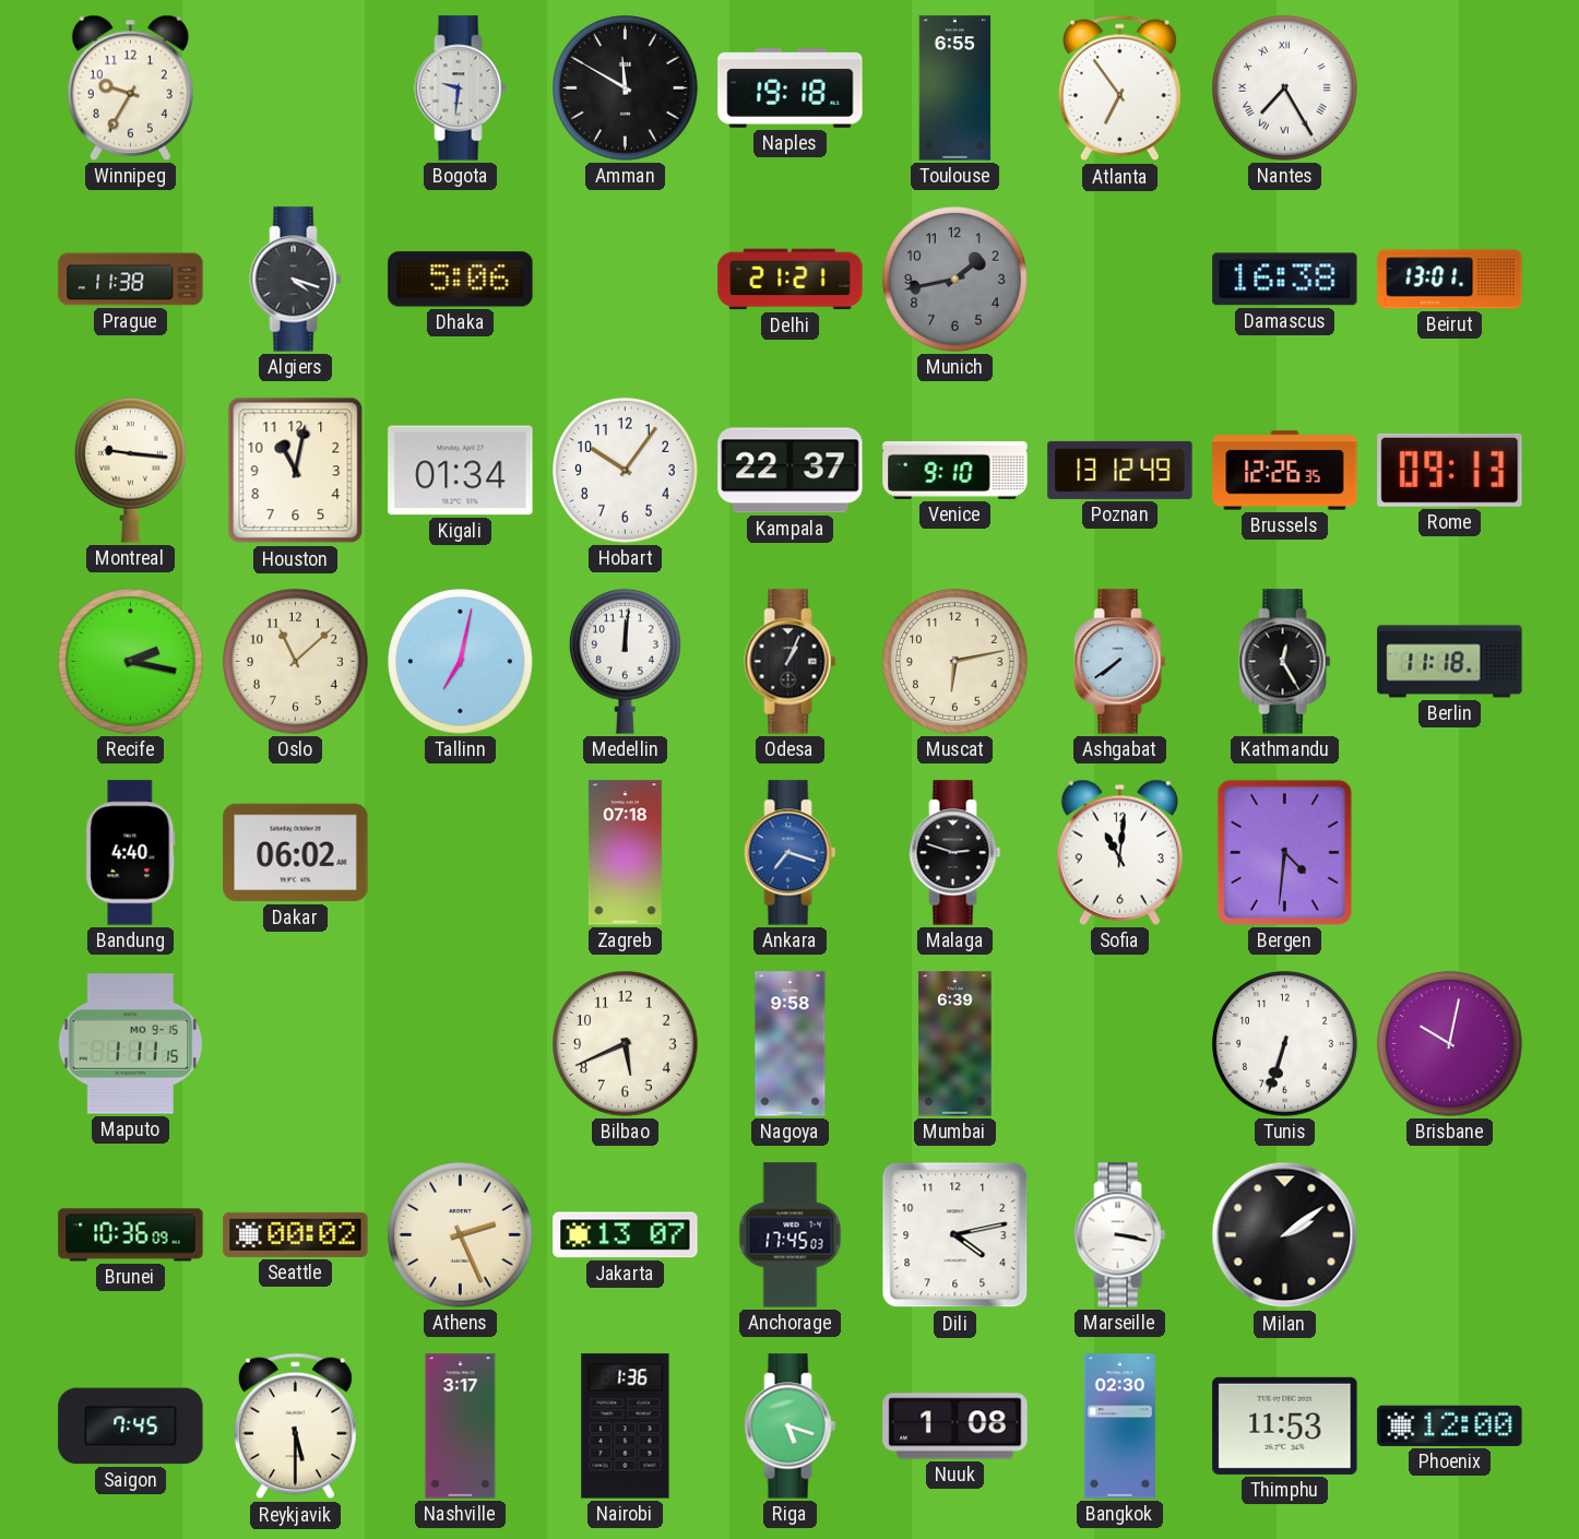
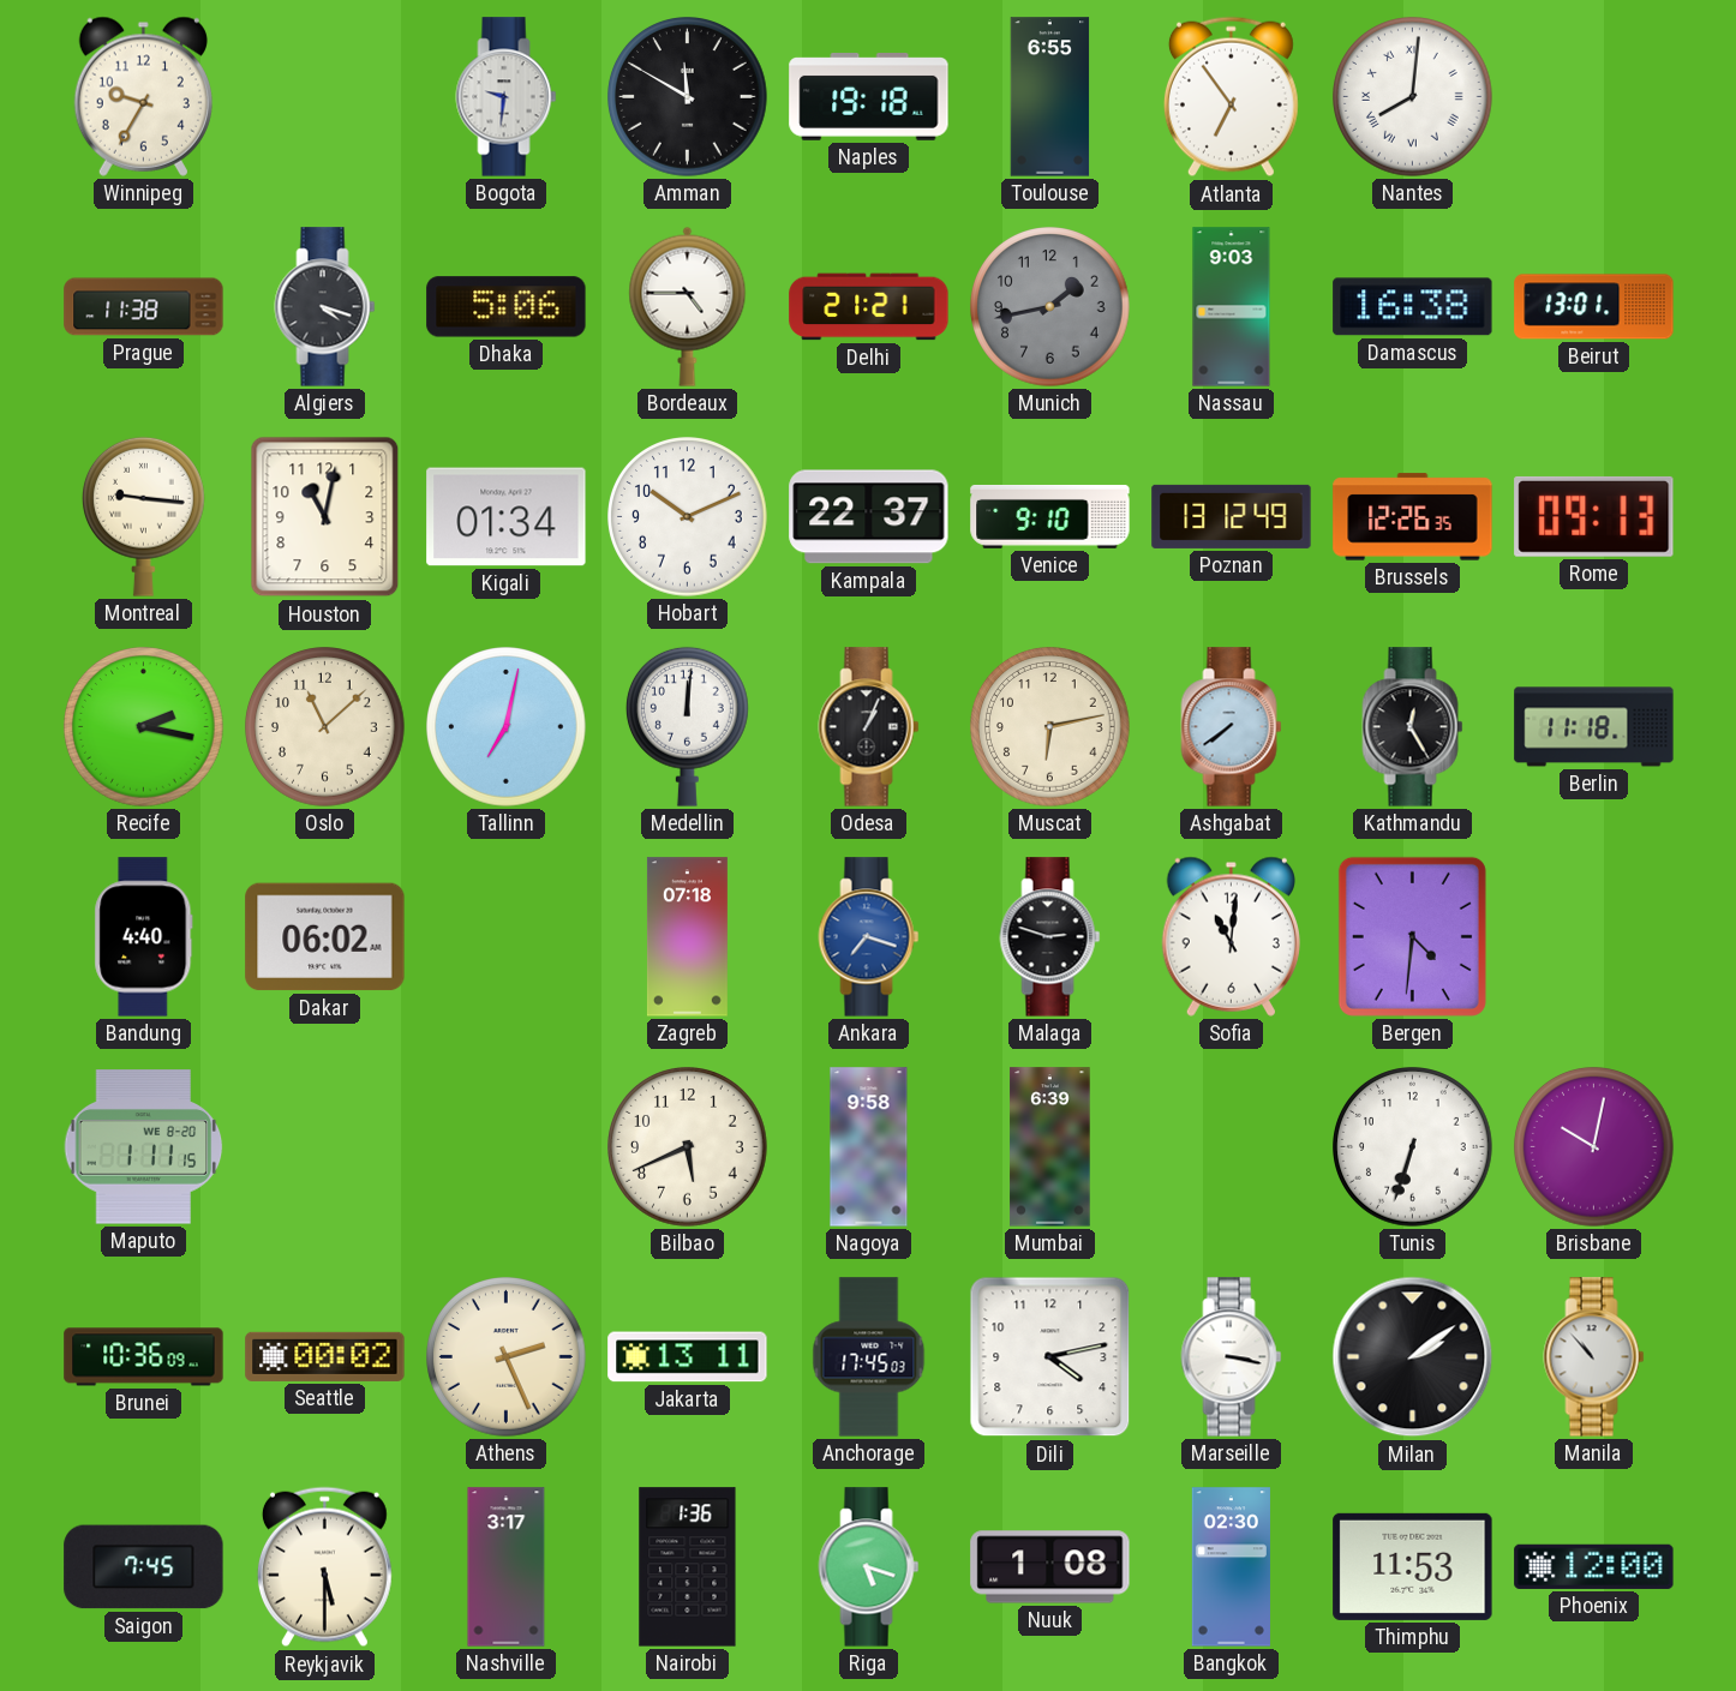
Nantes: 7:25 -> 8:01 (1413, 97)
Bordeaux: none -> 4:45 (688, 306)
Nassau: none -> 9:03 (1232, 307)
Hobart: 10:06 -> 10:11 (688, 517)
Maputo date: MO 9-15 -> WE 8-20 (144, 1147)
Jakarta: 13:07 -> 13:11 (688, 1357)
Manila: none -> 10:53 (1594, 1357)
